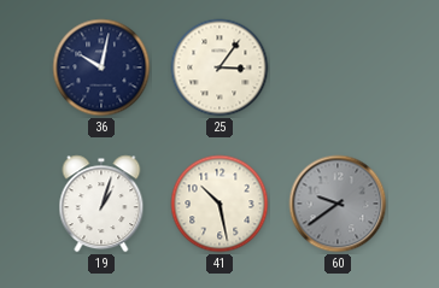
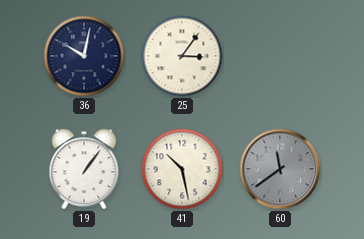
19: 1:03 -> 1:06 (84, 169)
60: 9:39 -> 11:39 (280, 169)
